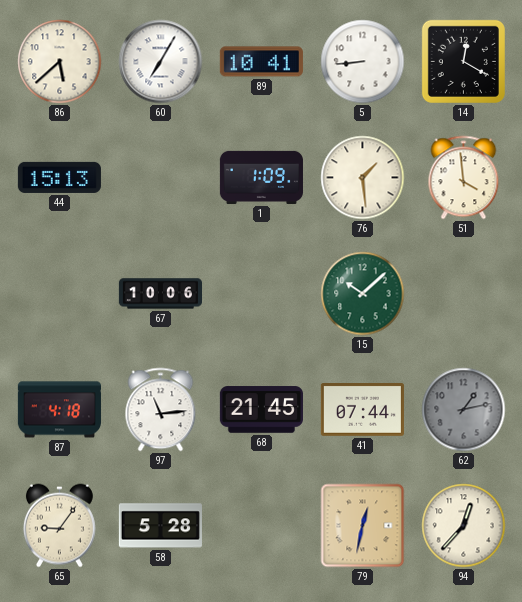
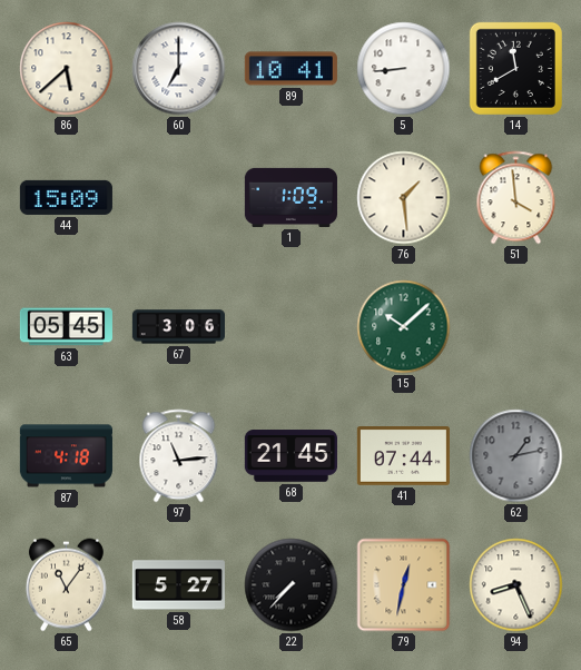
60: 7:05 -> 7:00 (179, 69)
14: 12:20 -> 11:40 (515, 68)
44: 15:13 -> 15:09 (66, 197)
63: none -> 05:45 (66, 327)
67: 10:06 -> 3:06 (178, 327)
65: 9:06 -> 11:06 (66, 585)
58: 5:28 -> 5:27 (178, 585)
22: none -> 7:37 (292, 585)
94: 12:37 -> 8:26 (516, 585)
